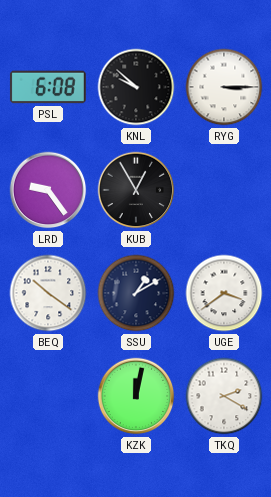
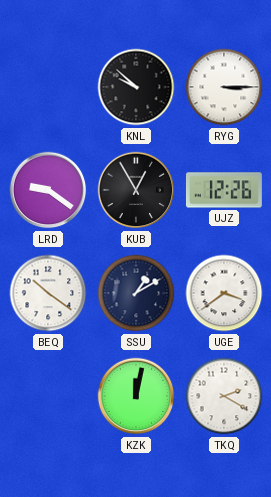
PSL: 6:08 -> none (48, 87)
LRD: 9:24 -> 9:21 (48, 190)
UJZ: none -> 12:26 (224, 190)
